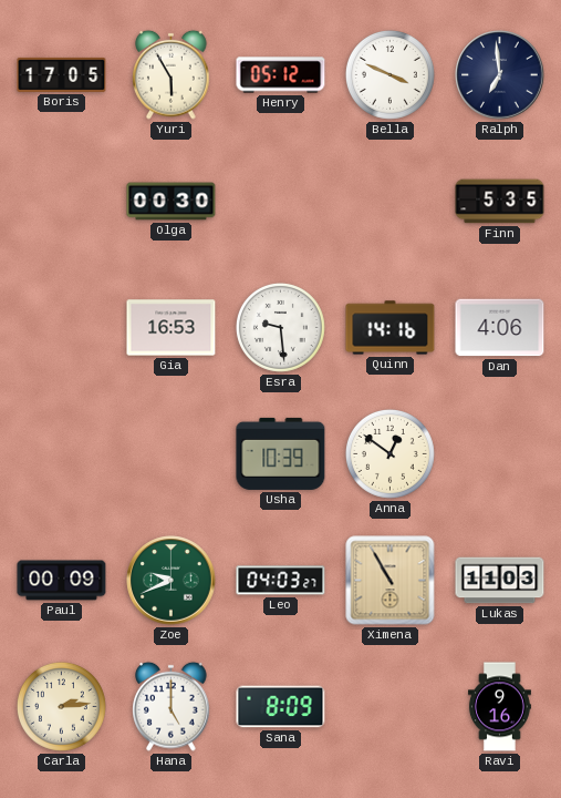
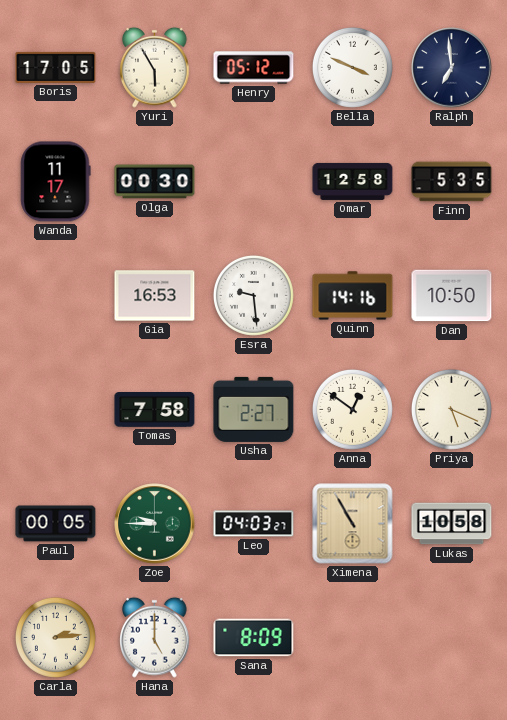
Wanda: none -> 11:17 (56, 182)
Omar: none -> 12:58 (353, 181)
Dan: 4:06 -> 10:50 (452, 296)
Tomas: none -> 7:58 (155, 410)
Usha: 10:39 -> 2:27 (254, 409)
Priya: none -> 5:19 (451, 409)
Paul: 00:09 -> 00:05 (56, 524)
Zoe: 9:41 -> 9:45 (155, 524)
Lukas: 11:03 -> 10:58 (452, 524)
Ravi: 9:16 -> none (499, 707)
